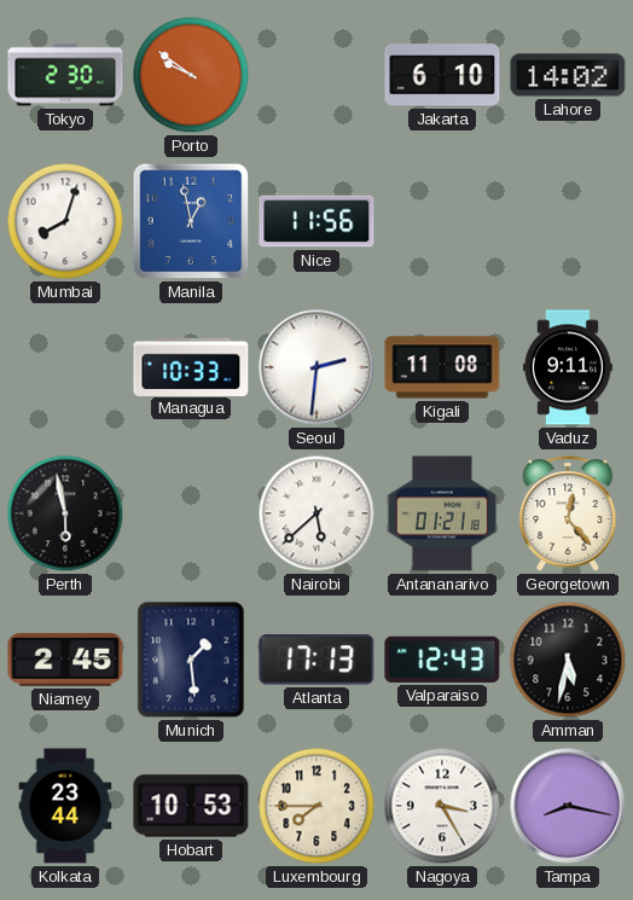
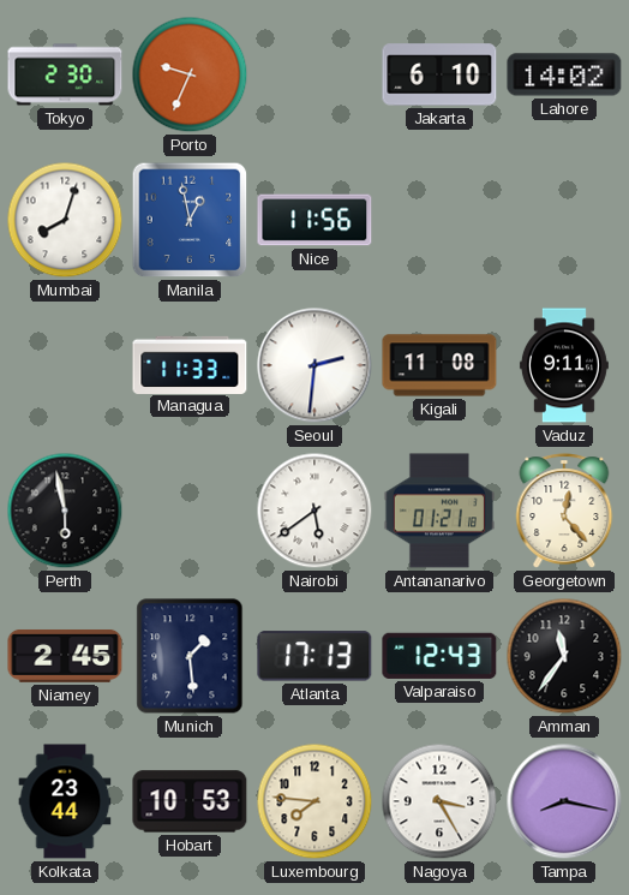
Porto: 9:51 -> 9:34 (190, 74)
Managua: 10:33 -> 11:33 (190, 364)
Nairobi: 5:38 -> 5:39 (314, 511)
Amman: 5:32 -> 11:36 (564, 656)
Luxembourg: 7:45 -> 7:46 (314, 801)
